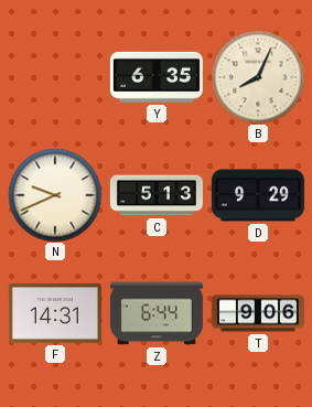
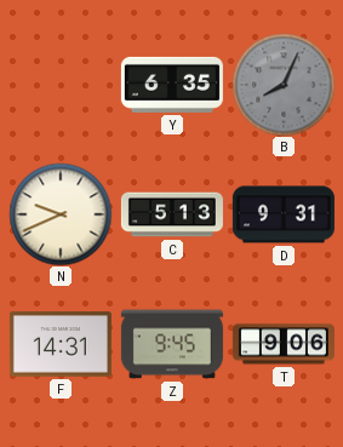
B dial: cream -> grey (284, 85)
D: 9:29 -> 9:31 (284, 214)
Z: 6:44 -> 9:45 (172, 344)
